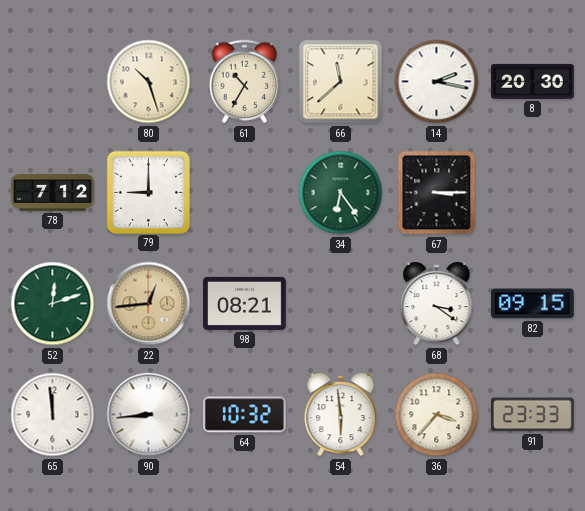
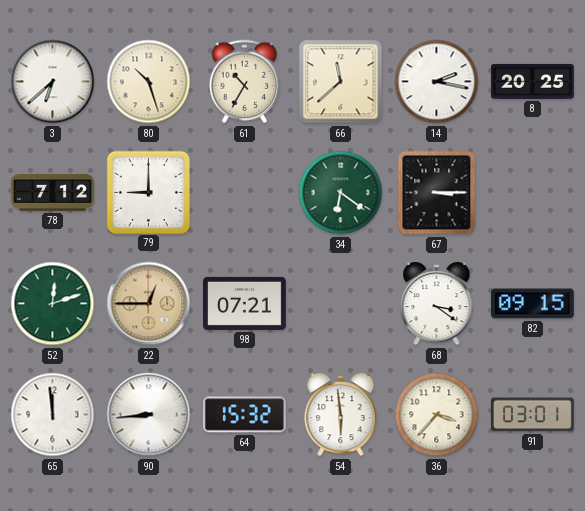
3: none -> 6:38 (53, 82)
8: 20:30 -> 20:25 (533, 81)
34: 6:24 -> 6:21 (341, 193)
22: 12:44 -> 12:45 (149, 304)
98: 08:21 -> 07:21 (245, 303)
64: 10:32 -> 15:32 (245, 415)
91: 23:33 -> 03:01 (532, 415)
